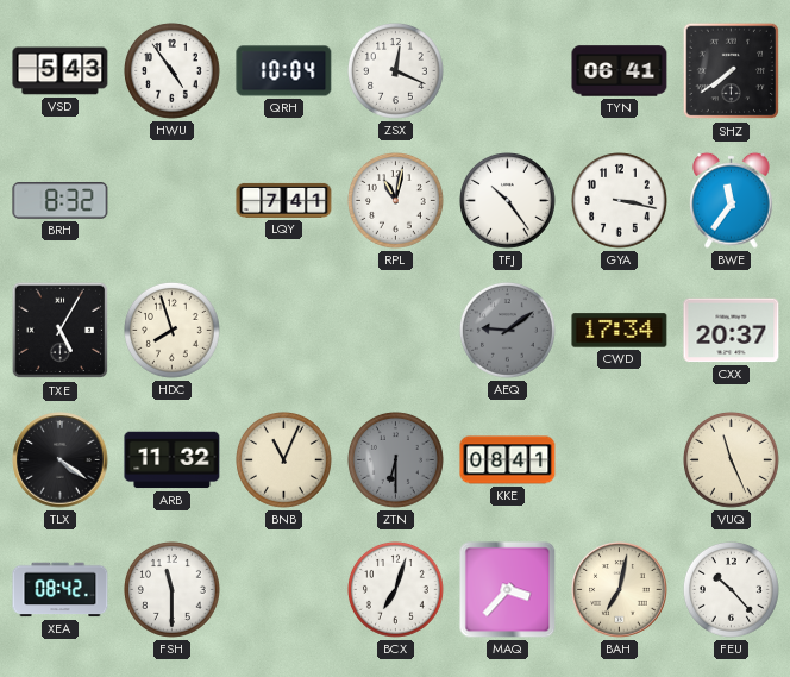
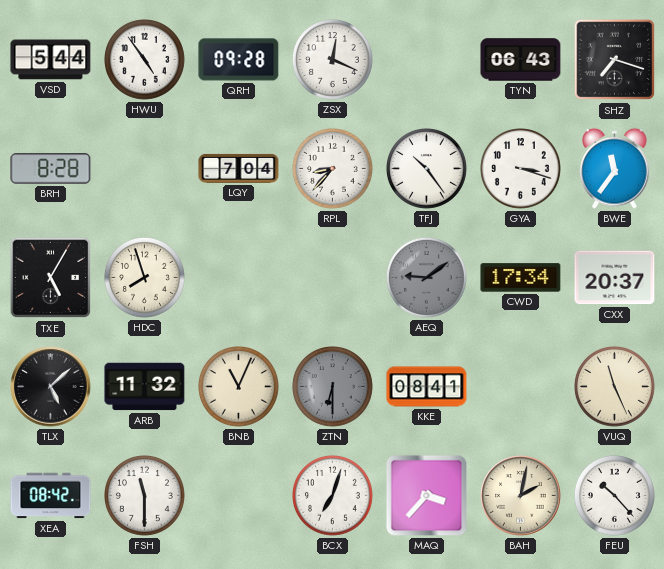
VSD: 5:43 -> 5:44 (51, 60)
QRH: 10:04 -> 09:28 (239, 60)
TYN: 06:41 -> 06:43 (521, 60)
SHZ: 7:39 -> 7:18 (615, 60)
BRH: 8:32 -> 8:28 (51, 169)
LQY: 7:41 -> 7:04 (239, 168)
RPL: 11:02 -> 8:37 (333, 169)
GYA: 3:17 -> 3:18 (521, 169)
TLX: 4:21 -> 5:08 (51, 387)
BAH: 7:02 -> 2:02 (521, 496)
